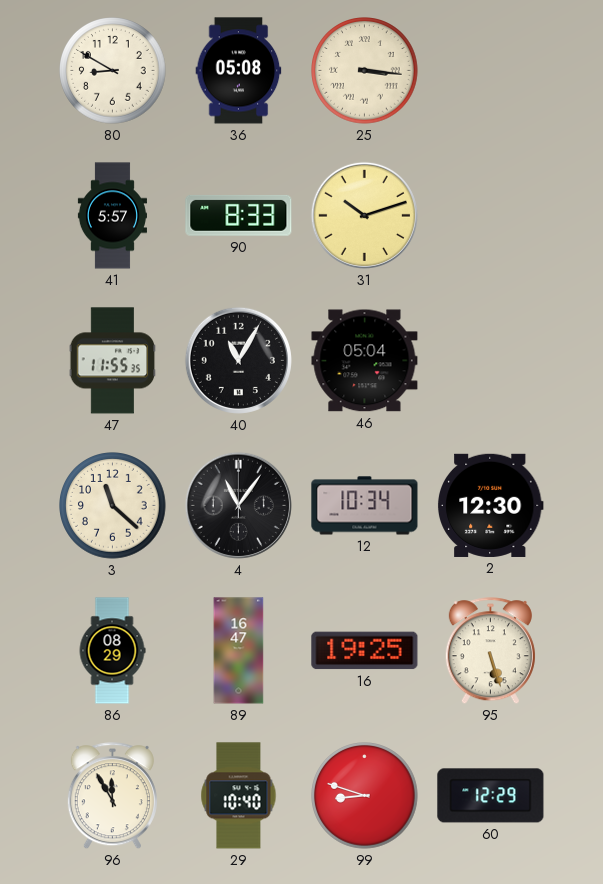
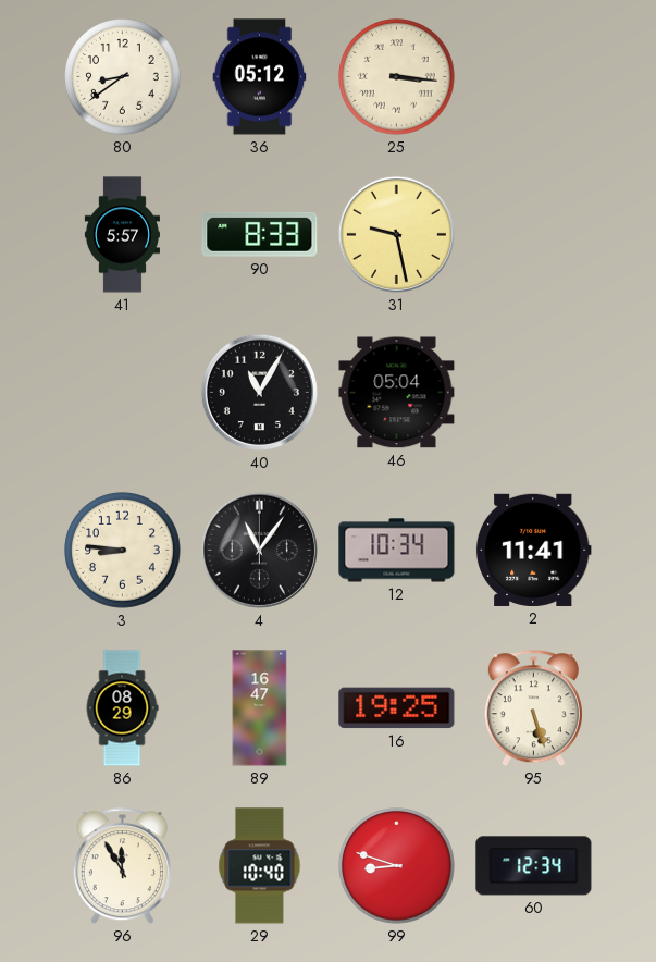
80: 8:50 -> 8:39 (123, 77)
36: 05:08 -> 05:12 (260, 77)
31: 10:12 -> 9:28 (396, 234)
47: 11:55 -> none (113, 361)
3: 11:22 -> 8:46 (123, 551)
2: 12:30 -> 11:41 (533, 550)
60: 12:29 -> 12:34 (534, 866)
